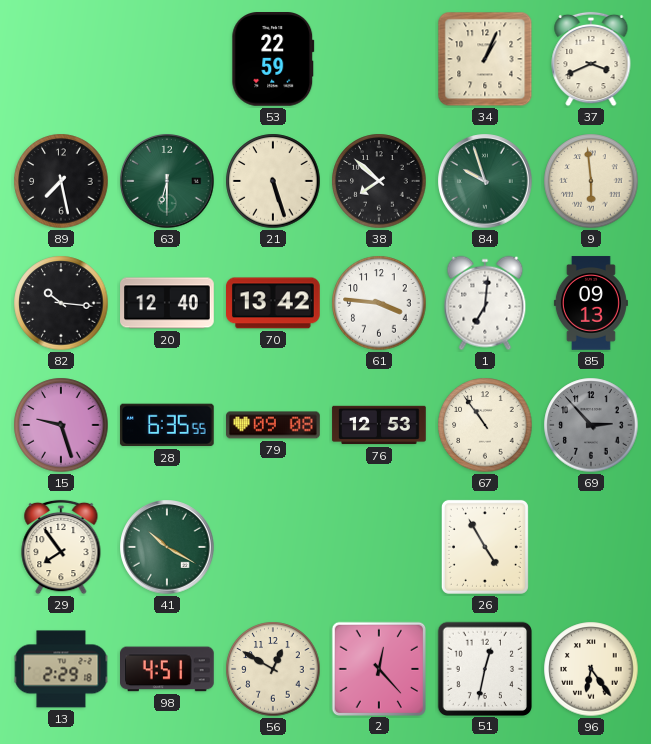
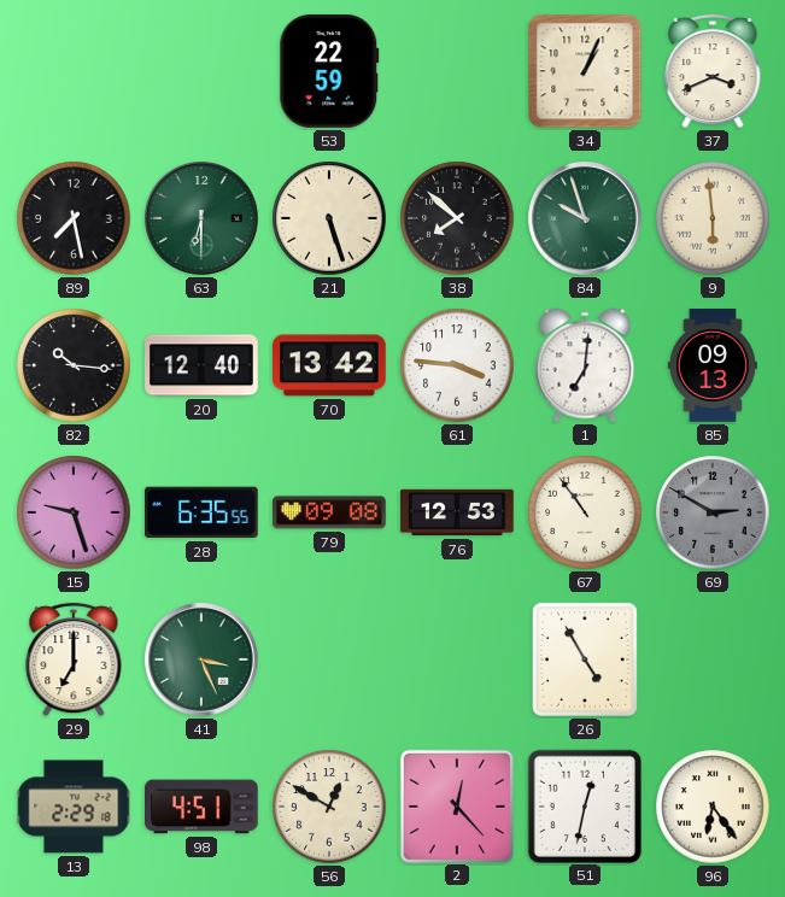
69: 2:53 -> 2:50 (713, 512)
29: 7:54 -> 7:00 (74, 659)
41: 10:20 -> 3:26 (201, 659)
